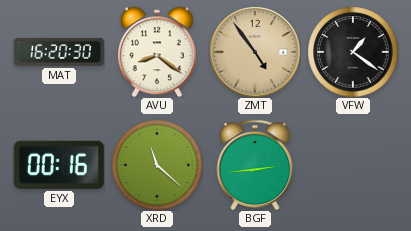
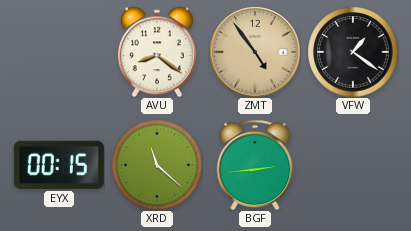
MAT: 16:20 -> none (59, 52)
EYX: 00:16 -> 00:15 (59, 165)
